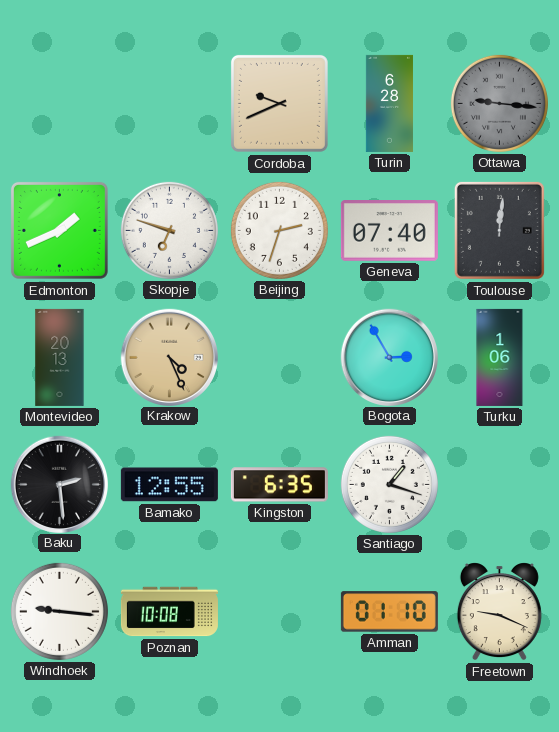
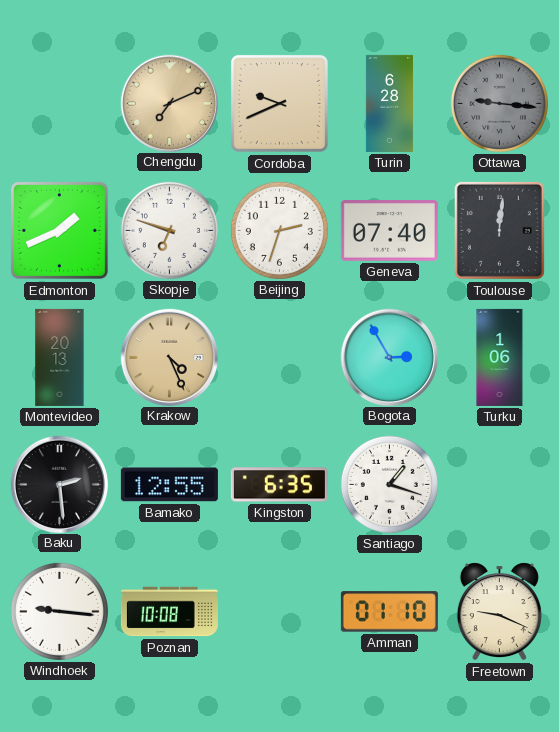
Chengdu: none -> 7:11 (169, 103)
